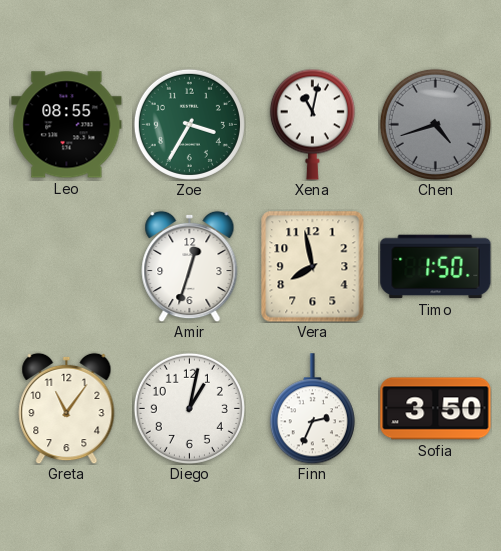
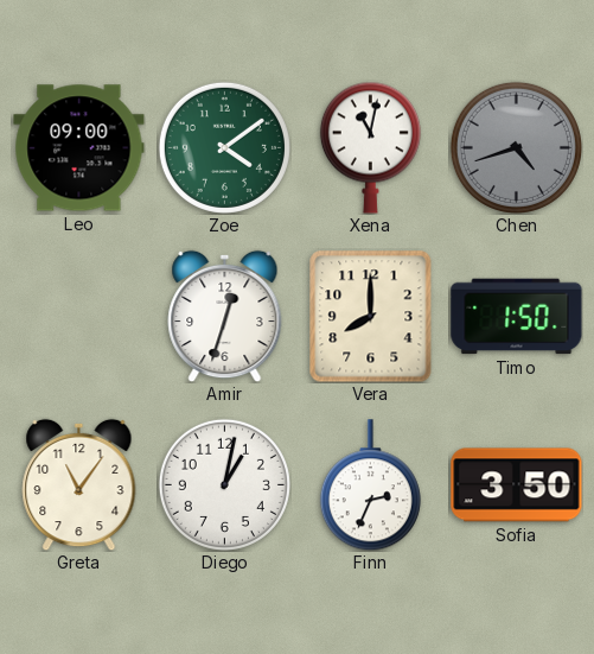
Leo: 08:55 -> 09:00 (79, 148)
Zoe: 3:35 -> 4:09 (224, 147)
Vera: 7:58 -> 8:00 (371, 317)
